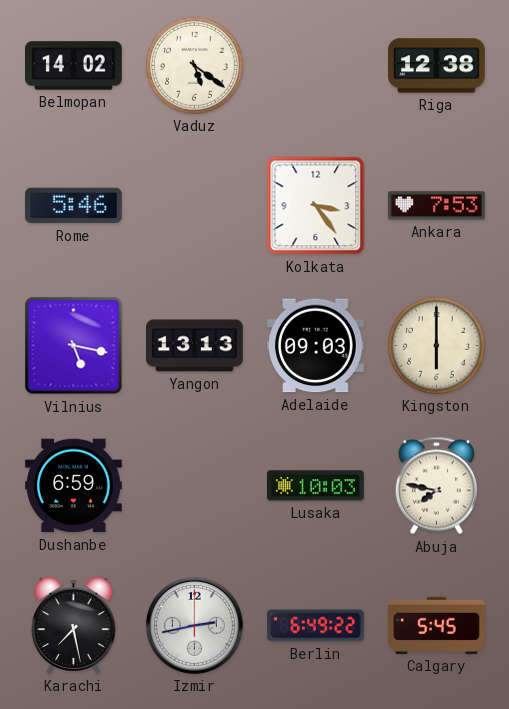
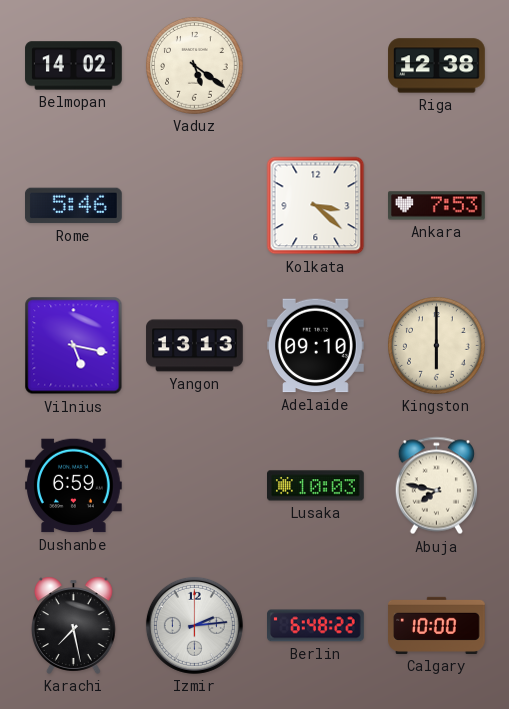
Kolkata: 3:24 -> 3:22 (316, 206)
Adelaide: 09:03 -> 09:10 (316, 346)
Izmir: 2:43 -> 2:14 (194, 625)
Berlin: 6:49 -> 6:48 (316, 626)
Calgary: 5:45 -> 10:00 (437, 625)
